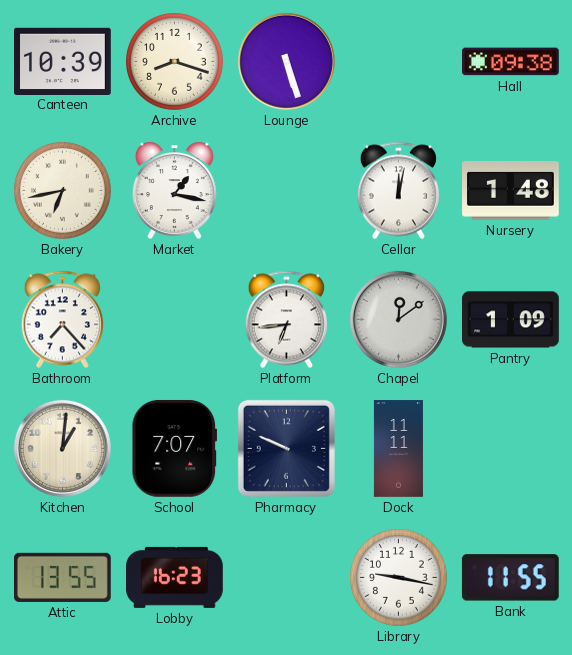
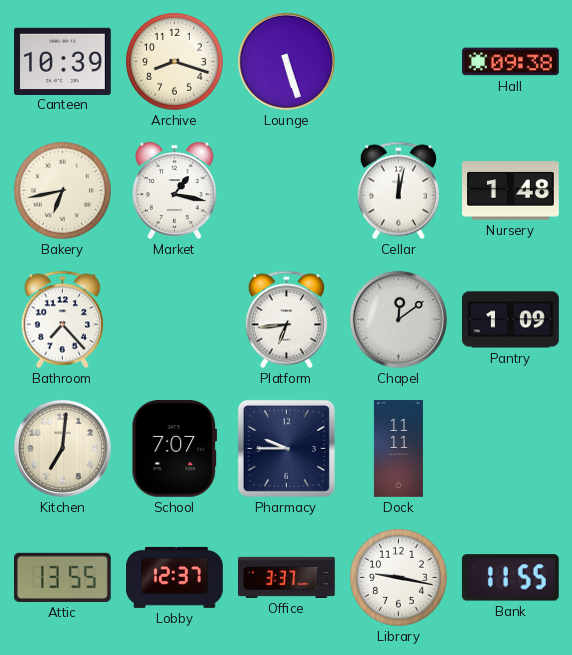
Kitchen: 1:01 -> 7:01 (62, 448)
Pharmacy: 9:49 -> 9:45 (286, 448)
Lobby: 16:23 -> 12:37 (175, 577)
Office: none -> 3:37 (287, 577)
